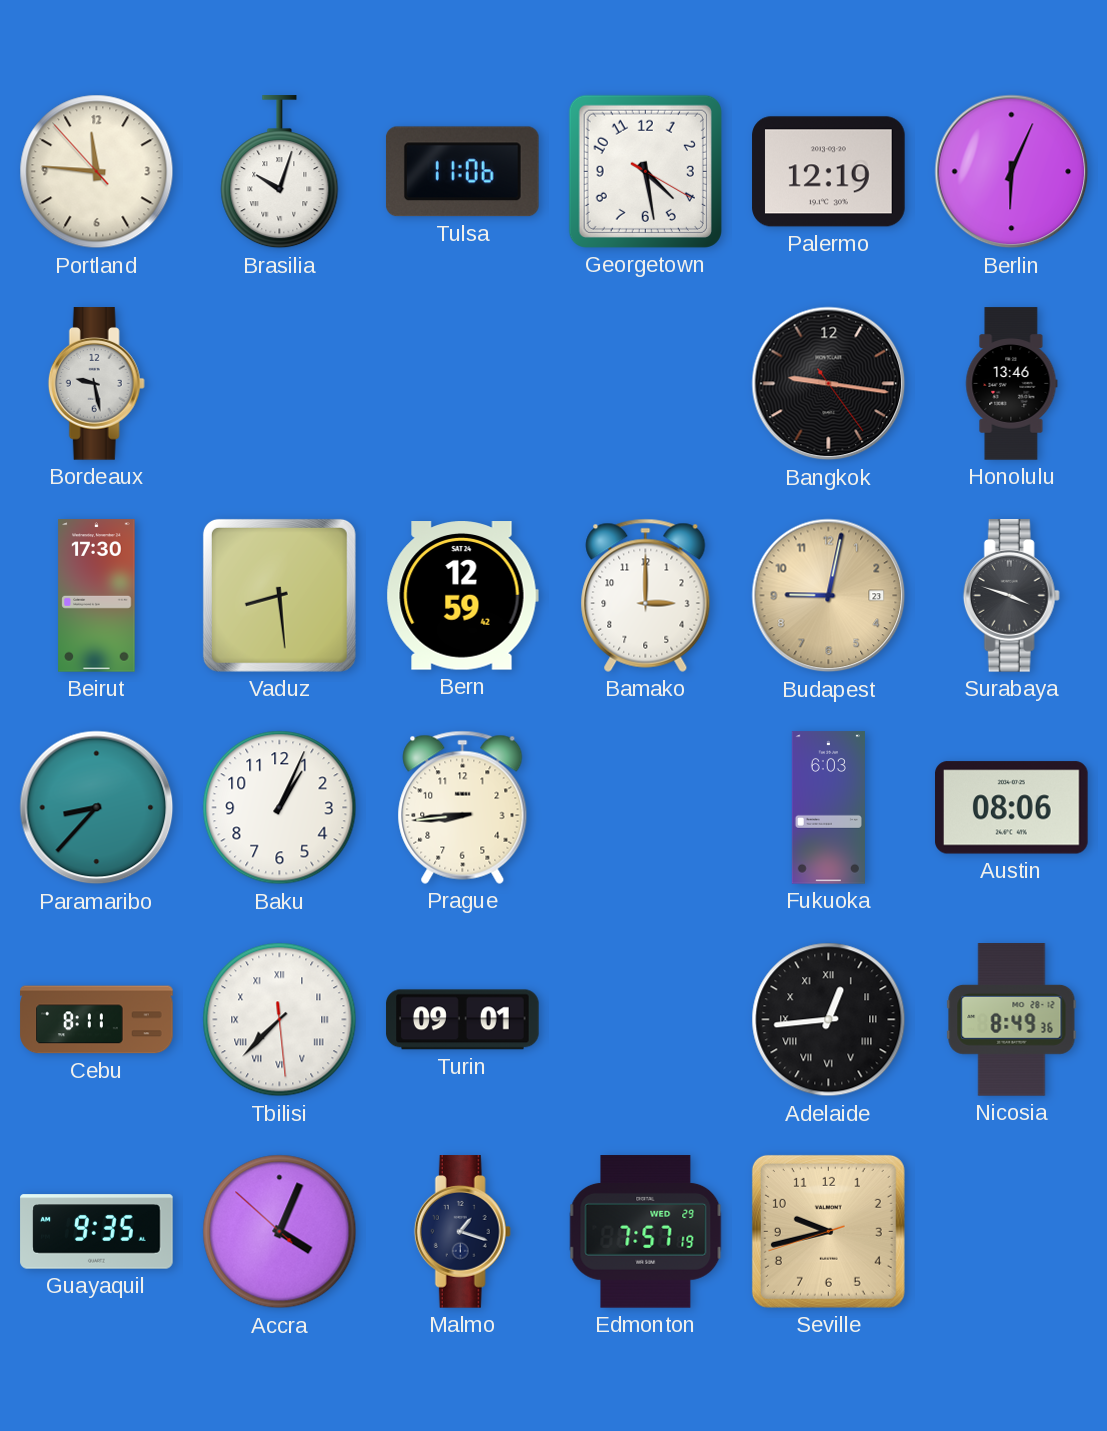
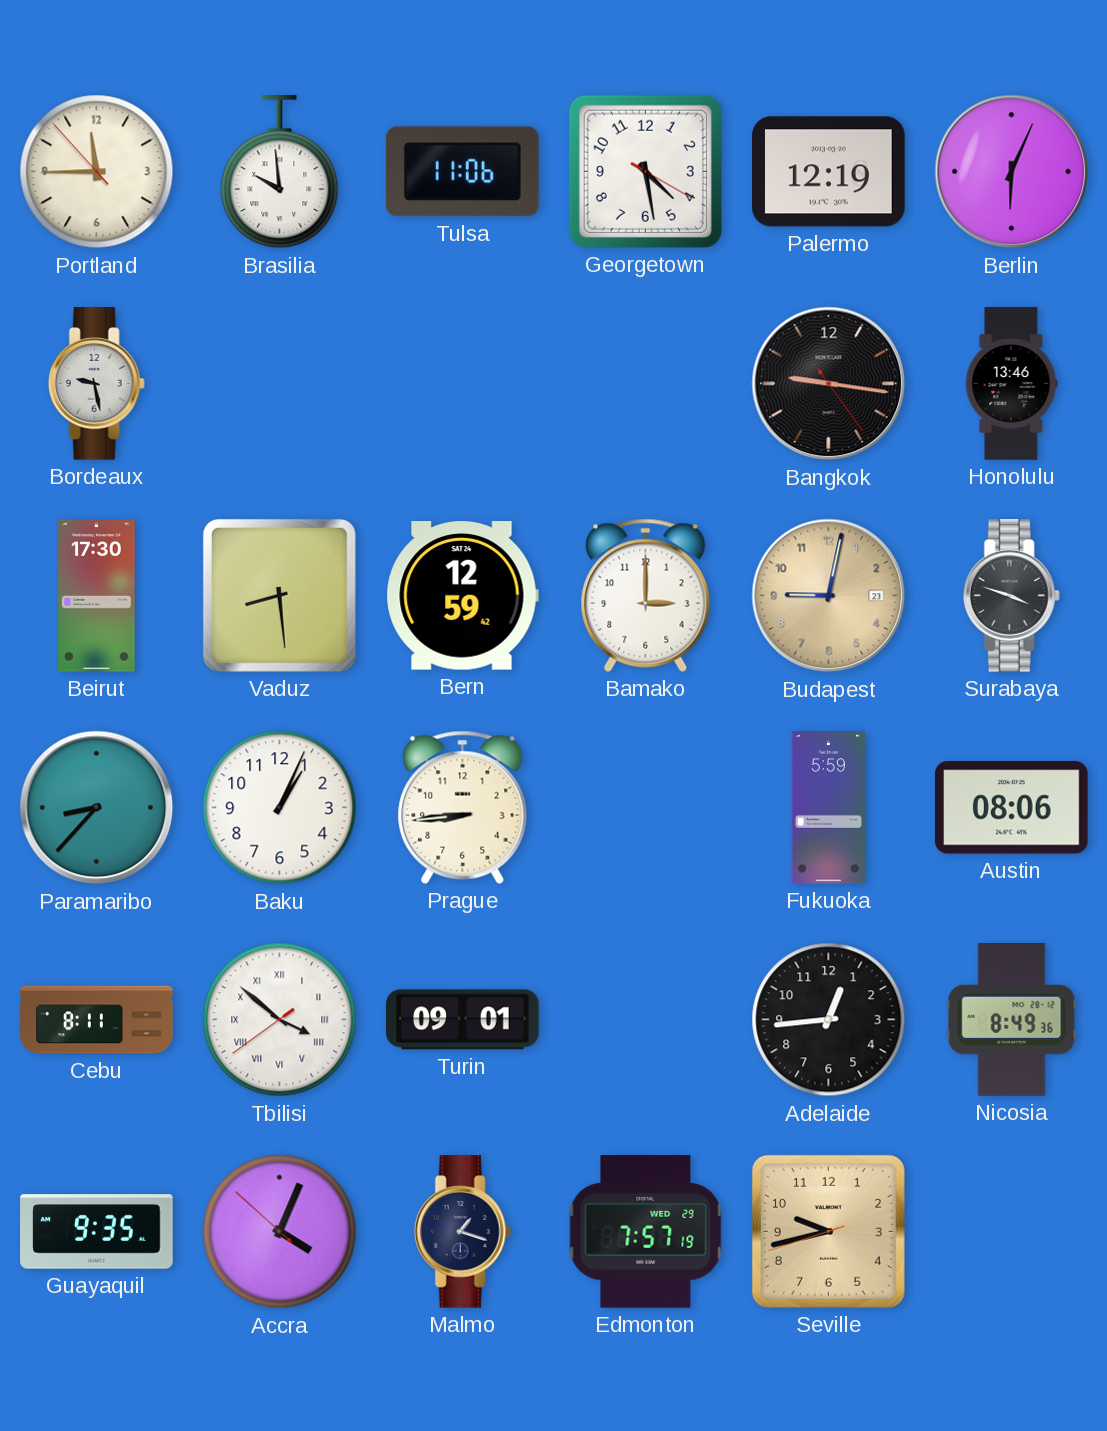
Portland: 11:45 -> 11:44 (97, 172)
Brasilia: 10:03 -> 9:59 (280, 172)
Fukuoka: 6:03 -> 5:59 (828, 808)
Tbilisi: 7:37 -> 3:51 (280, 1020)
Adelaide numerals: Roman -> Arabic (829, 1020)
